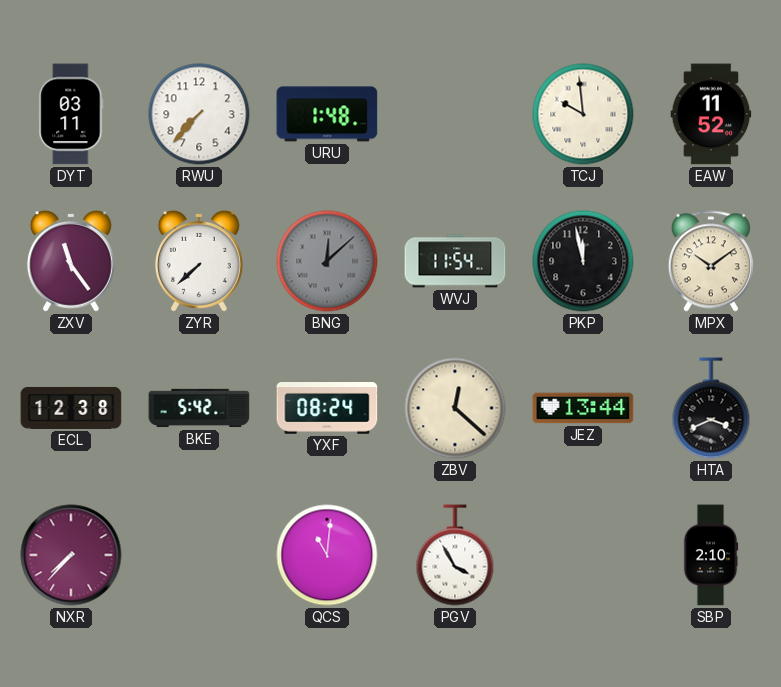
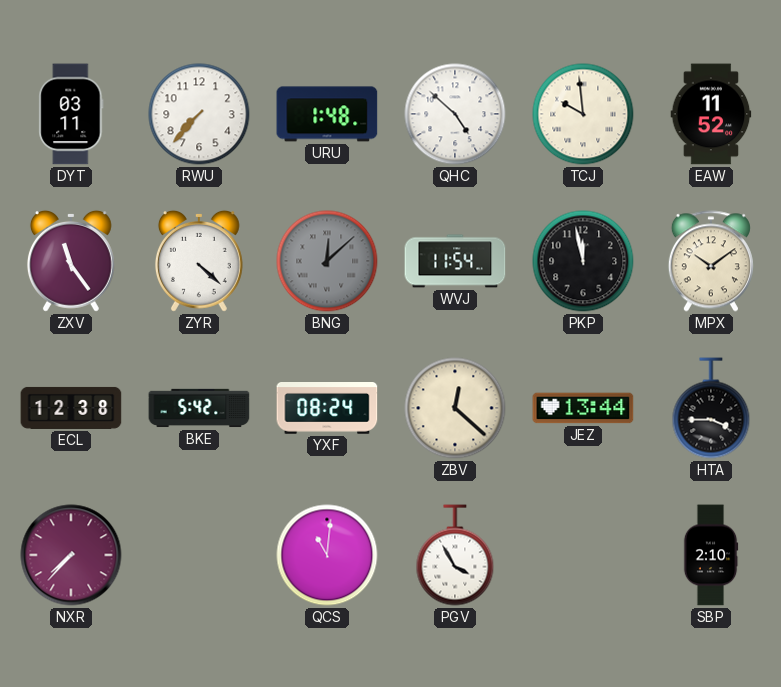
QHC: none -> 4:52 (455, 114)
ZYR: 7:38 -> 4:22 (199, 261)
HTA: 3:41 -> 3:45 (711, 408)
